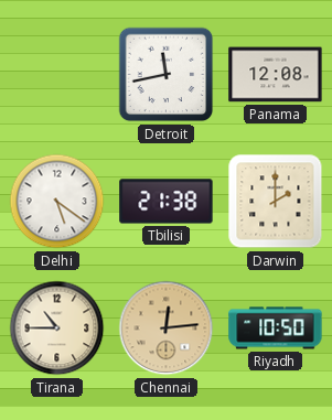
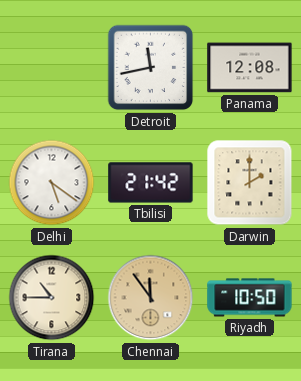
Tbilisi: 21:38 -> 21:42 (151, 183)
Chennai: 12:14 -> 11:54 (151, 298)
